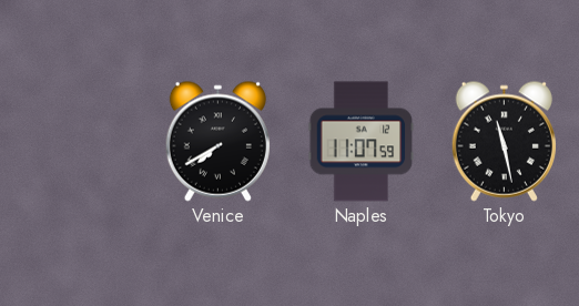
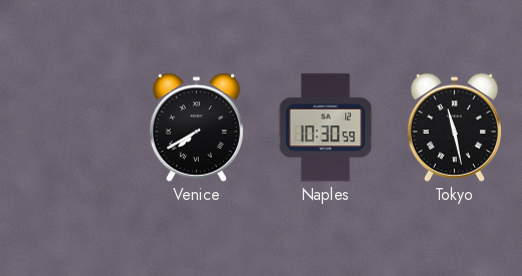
Naples: 11:07 -> 10:30 (326, 128)
